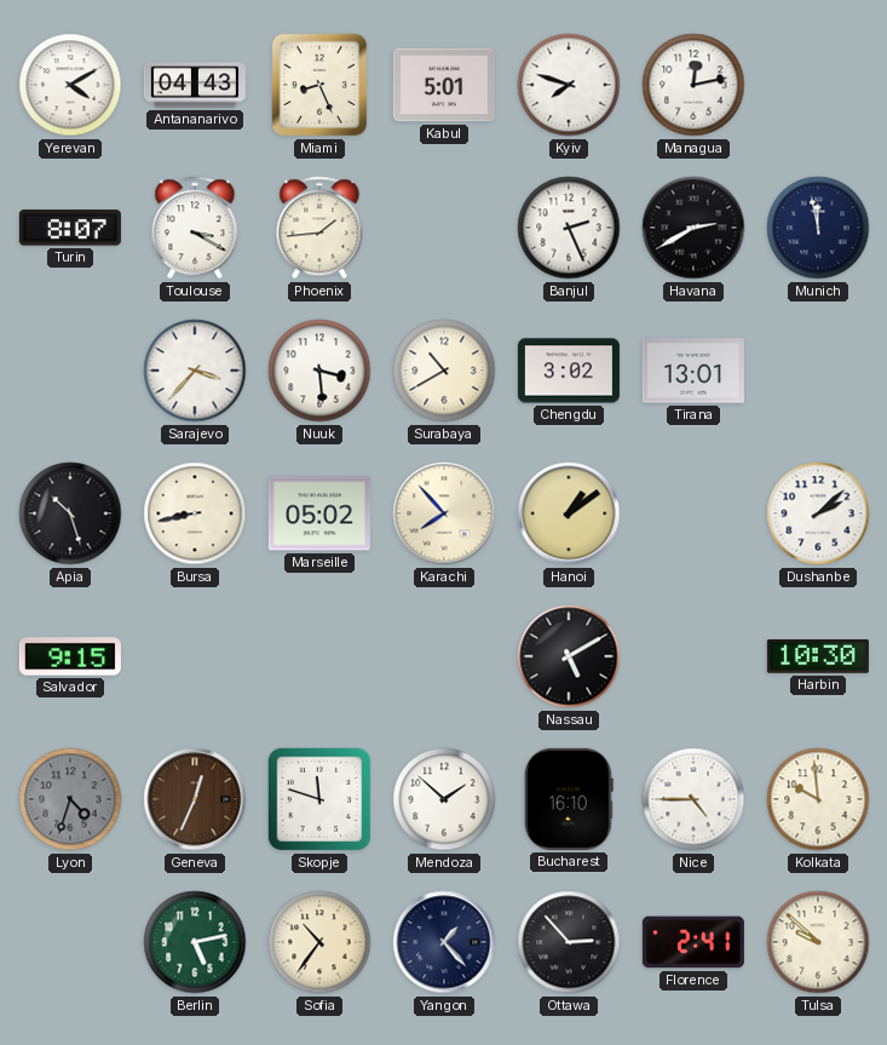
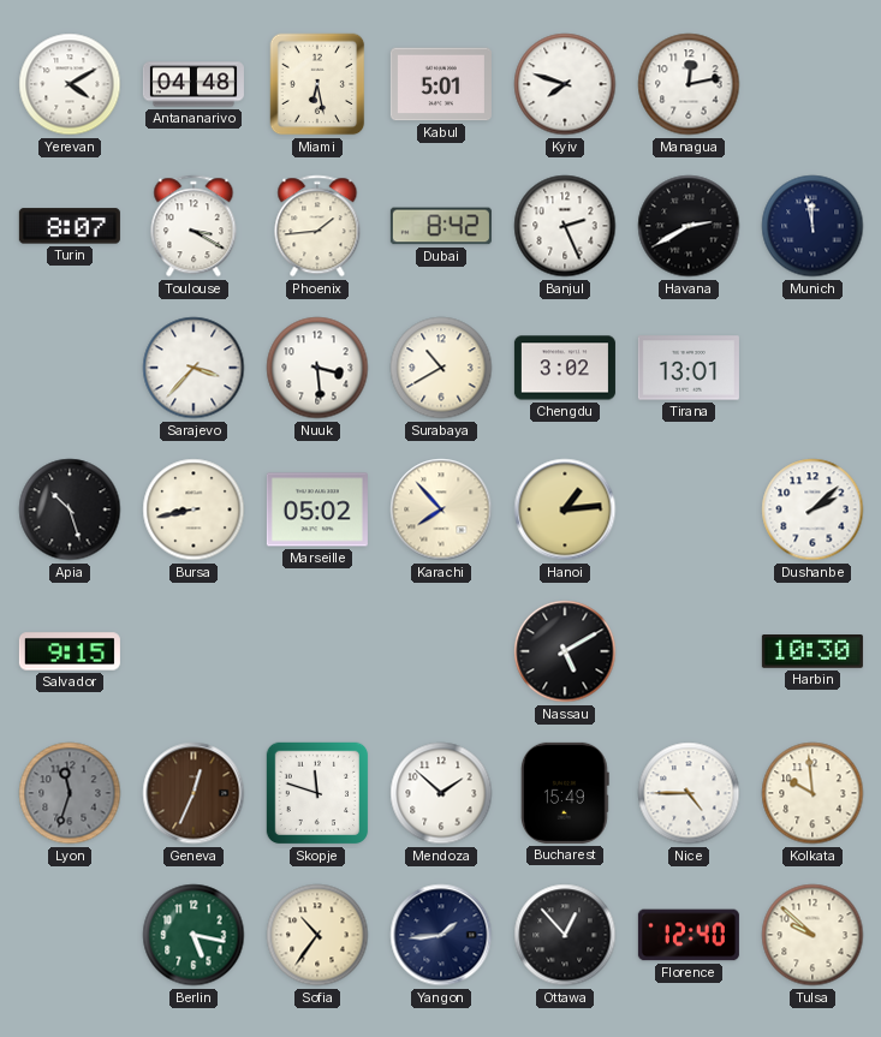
Antananarivo: 04:43 -> 04:48 (194, 84)
Miami: 8:26 -> 6:28 (317, 84)
Dubai: none -> 8:42 (441, 226)
Hanoi: 1:09 -> 1:14 (565, 509)
Lyon: 4:33 -> 11:33 (70, 793)
Bucharest: 16:10 -> 15:49 (565, 793)
Berlin: 5:13 -> 5:17 (194, 935)
Yangon: 1:23 -> 1:44 (441, 935)
Ottawa: 2:53 -> 12:53 (565, 935)
Florence: 2:41 -> 12:40 (689, 935)
